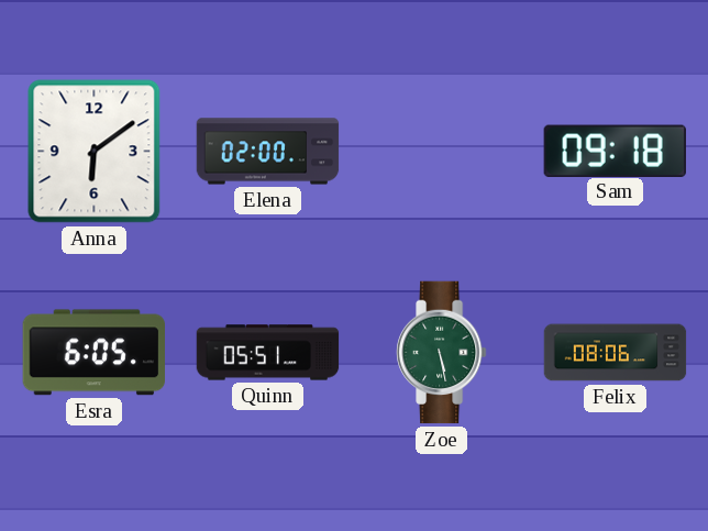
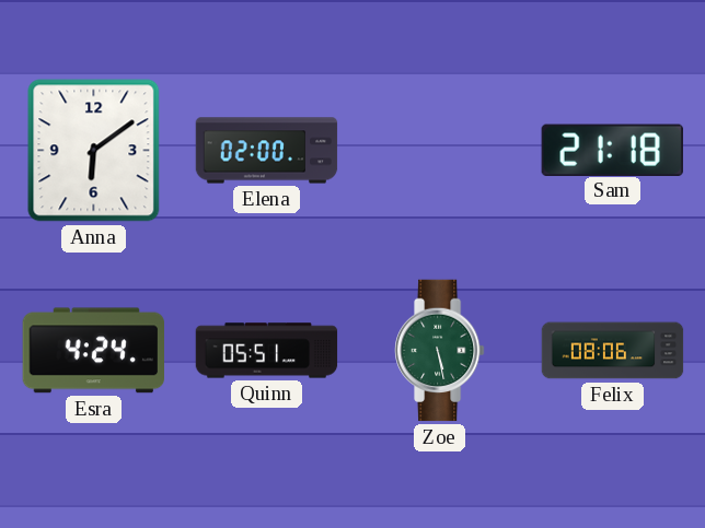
Sam: 09:18 -> 21:18 (612, 150)
Esra: 6:05 -> 4:24 (93, 351)
